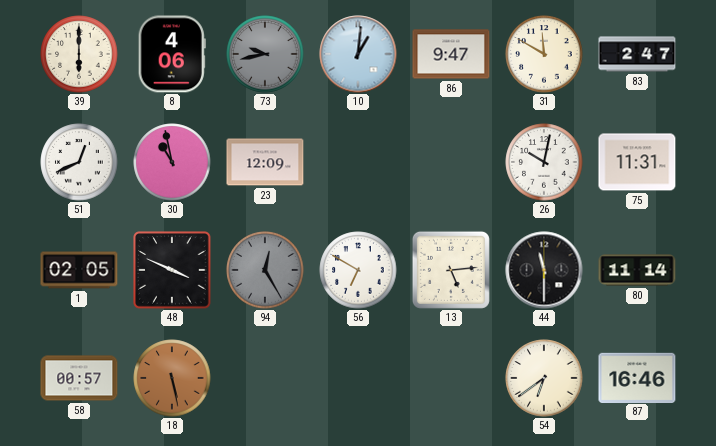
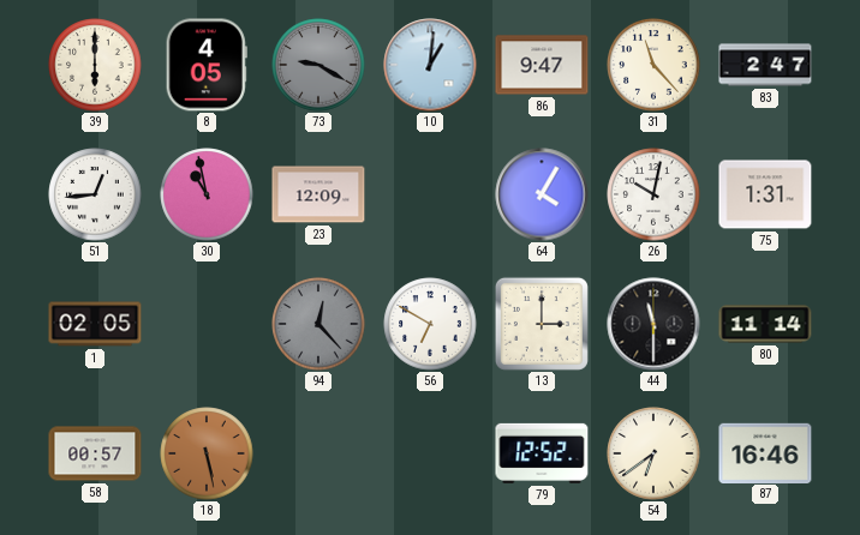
8: 4:06 -> 4:05 (207, 65)
73: 9:43 -> 9:20 (318, 65)
31: 11:50 -> 11:23 (653, 65)
51: 12:41 -> 12:44 (95, 194)
64: none -> 4:05 (542, 194)
75: 11:31 -> 1:31 (765, 194)
48: 3:49 -> none (172, 270)
94: 12:25 -> 12:23 (318, 324)
13: 5:14 -> 3:00 (542, 324)
79: none -> 12:52 (542, 453)
